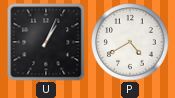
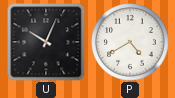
U: 1:04 -> 10:04 (46, 42)
